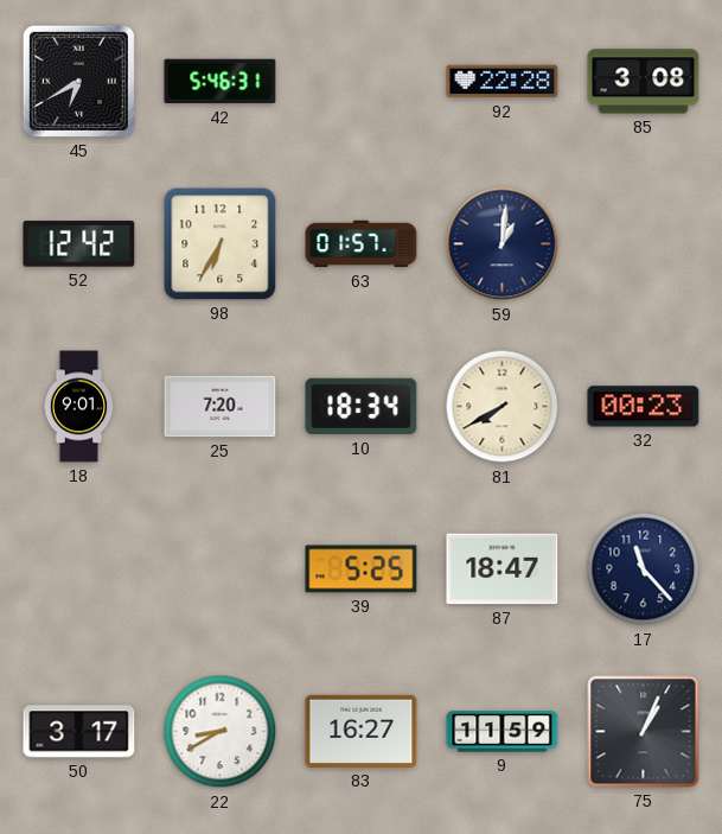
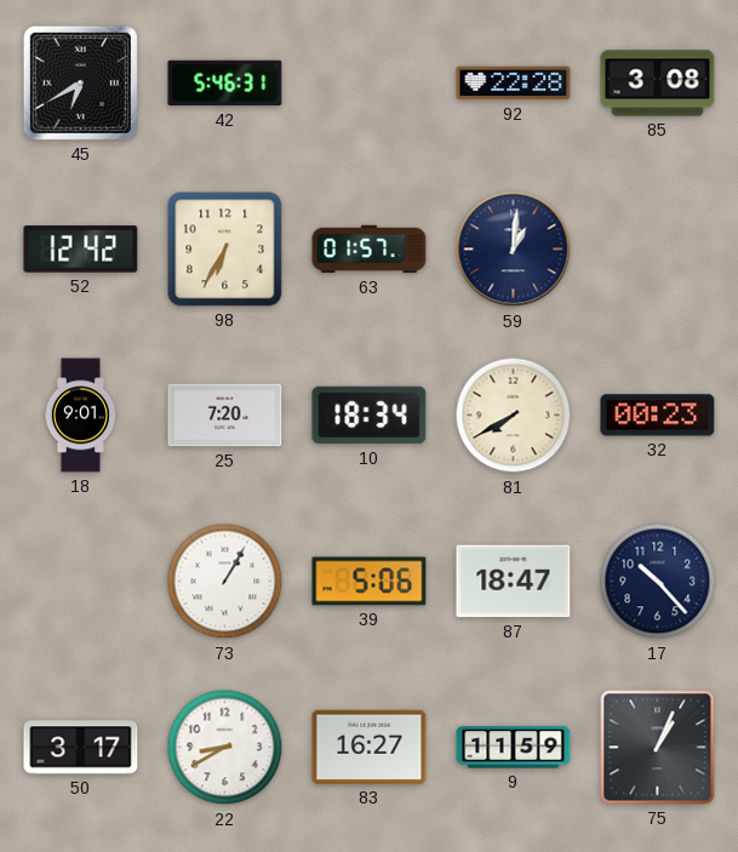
73: none -> 1:05 (225, 582)
39: 5:25 -> 5:06 (370, 582)
17: 11:23 -> 10:23 (658, 582)
